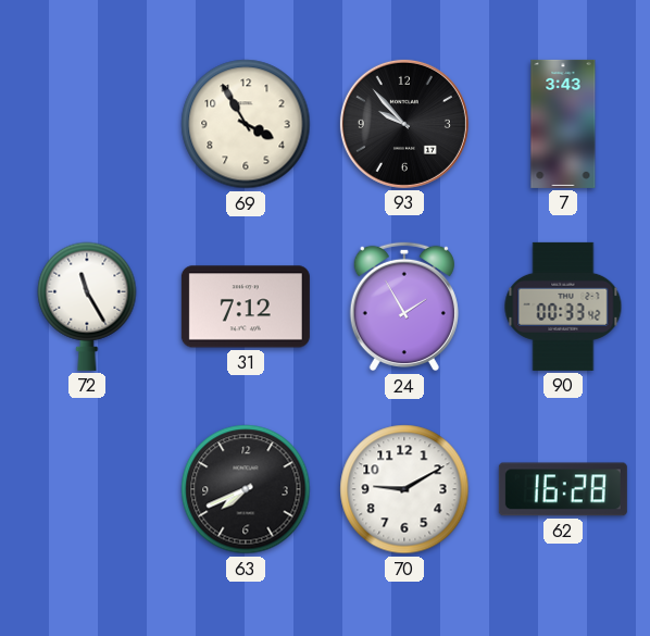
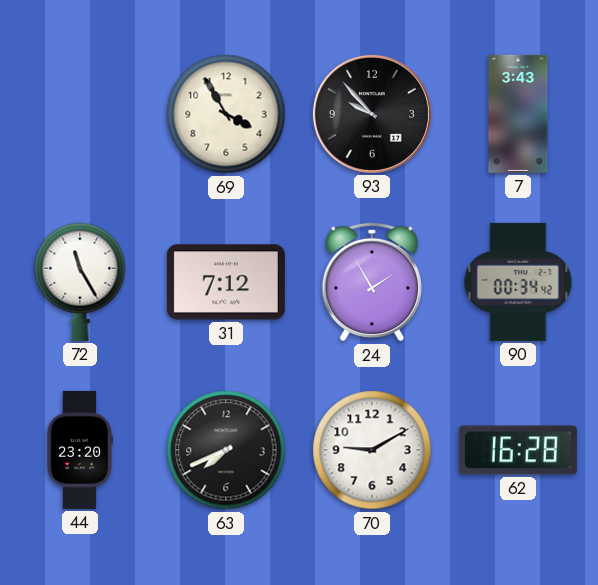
90: 00:33 -> 00:34 (518, 282)
44: none -> 23:20 (79, 450)
